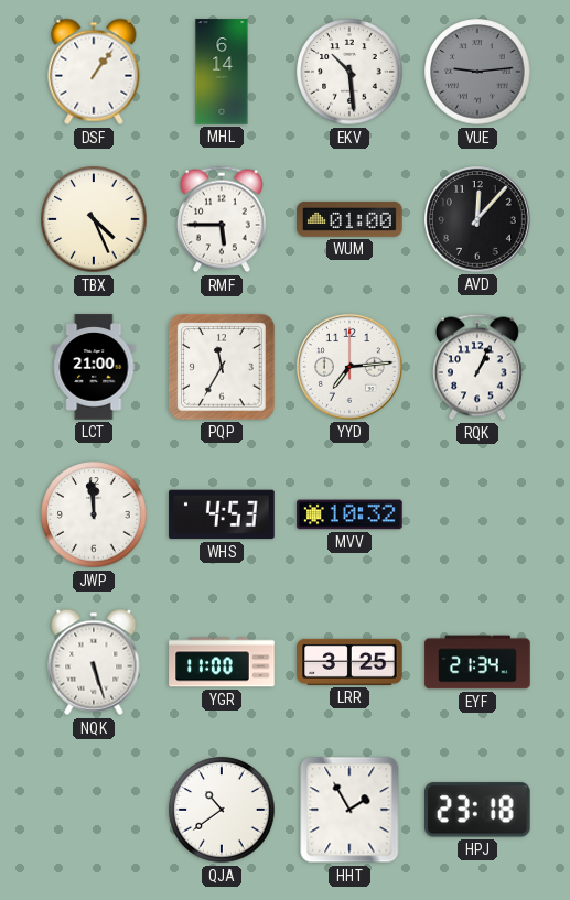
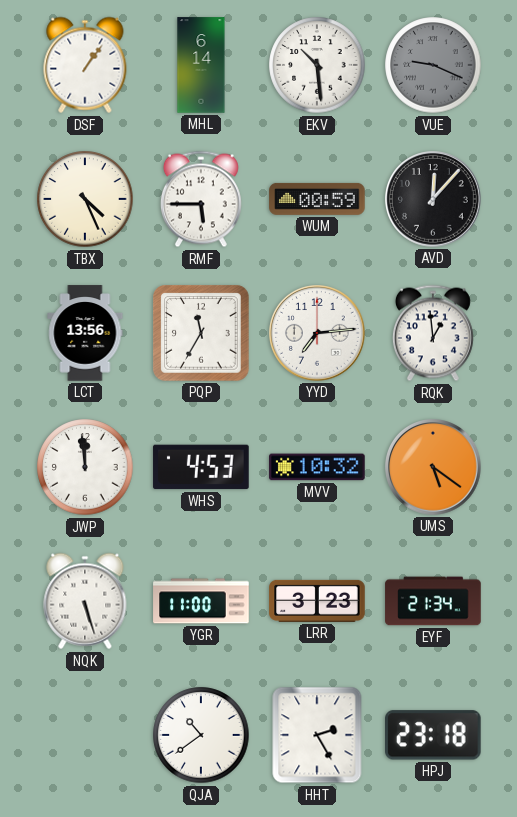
VUE: 9:14 -> 9:19 (433, 65)
WUM: 01:00 -> 00:59 (317, 199)
LCT: 21:00 -> 13:56 (85, 333)
RQK: 1:04 -> 12:59 (433, 333)
UMS: none -> 5:21 (434, 468)
LRR: 3:25 -> 3:23 (317, 601)
HHT: 1:55 -> 2:25 (317, 735)
